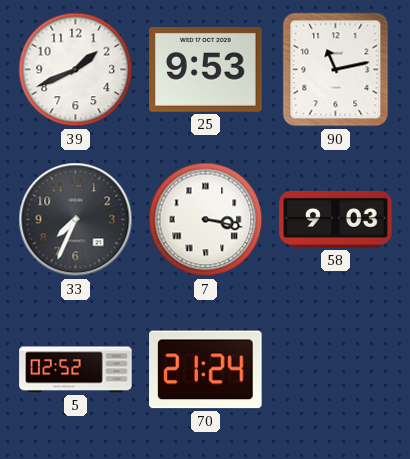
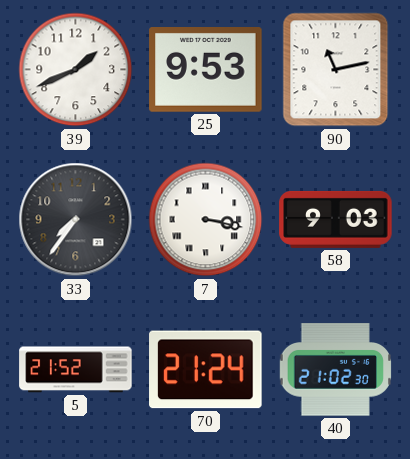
33: 7:34 -> 7:36 (76, 220)
5: 02:52 -> 21:52 (76, 370)
40: none -> 21:02 (335, 370)
